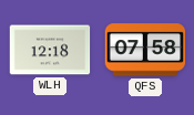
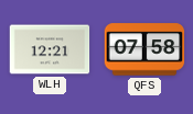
WLH: 12:18 -> 12:21 (50, 49)
